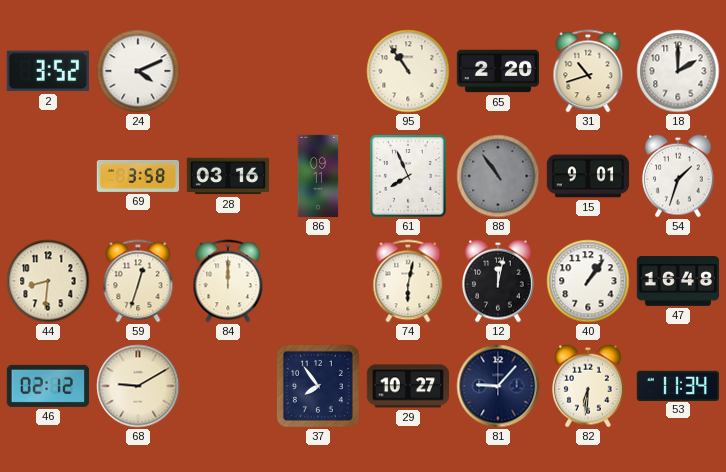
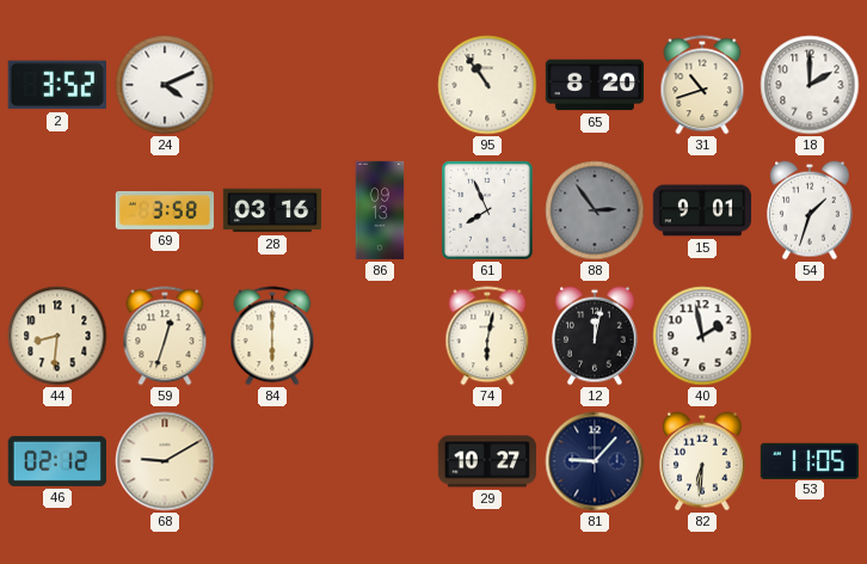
65: 2:20 -> 8:20 (595, 85)
86: 09:11 -> 09:13 (380, 210)
88: 10:54 -> 2:54 (595, 210)
84: 12:00 -> 6:00 (272, 336)
40: 1:06 -> 1:58 (702, 336)
47: 16:48 -> none (678, 282)
37: 7:54 -> none (318, 386)
53: 11:34 -> 11:05 (808, 460)
